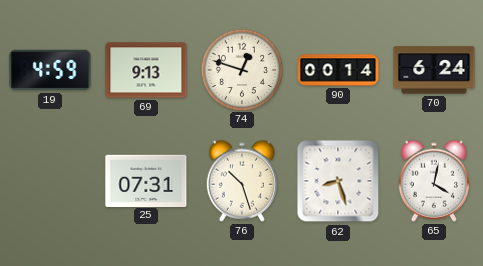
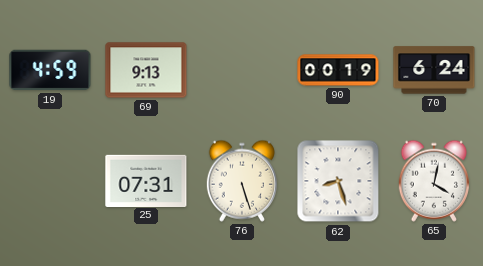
74: 12:48 -> none (241, 69)
90: 00:14 -> 00:19 (338, 70)
76: 10:27 -> 5:27 (241, 181)
